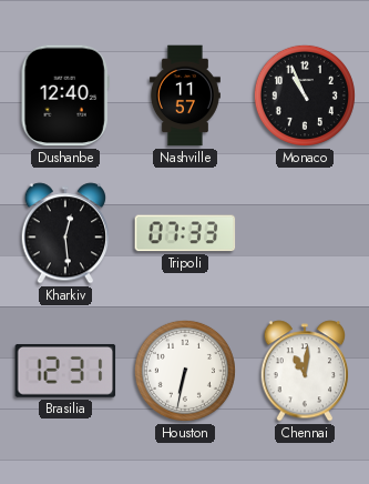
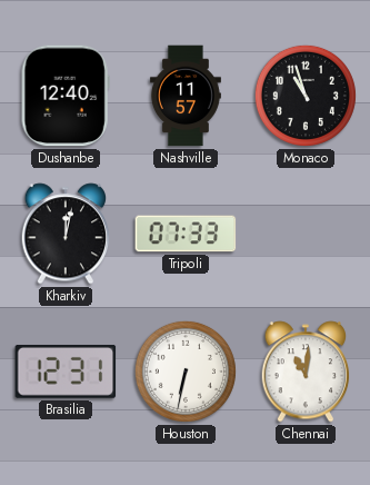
Monaco: 10:56 -> 10:57 (306, 96)
Kharkiv: 12:29 -> 12:02 (66, 234)
